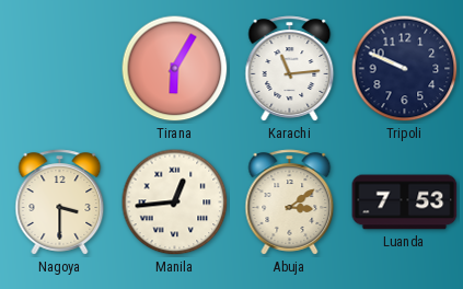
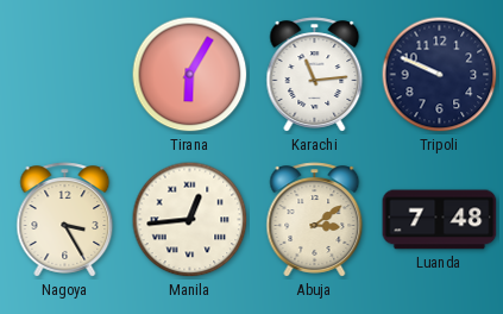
Nagoya: 3:30 -> 3:25 (65, 220)
Luanda: 7:53 -> 7:48 (440, 220)
